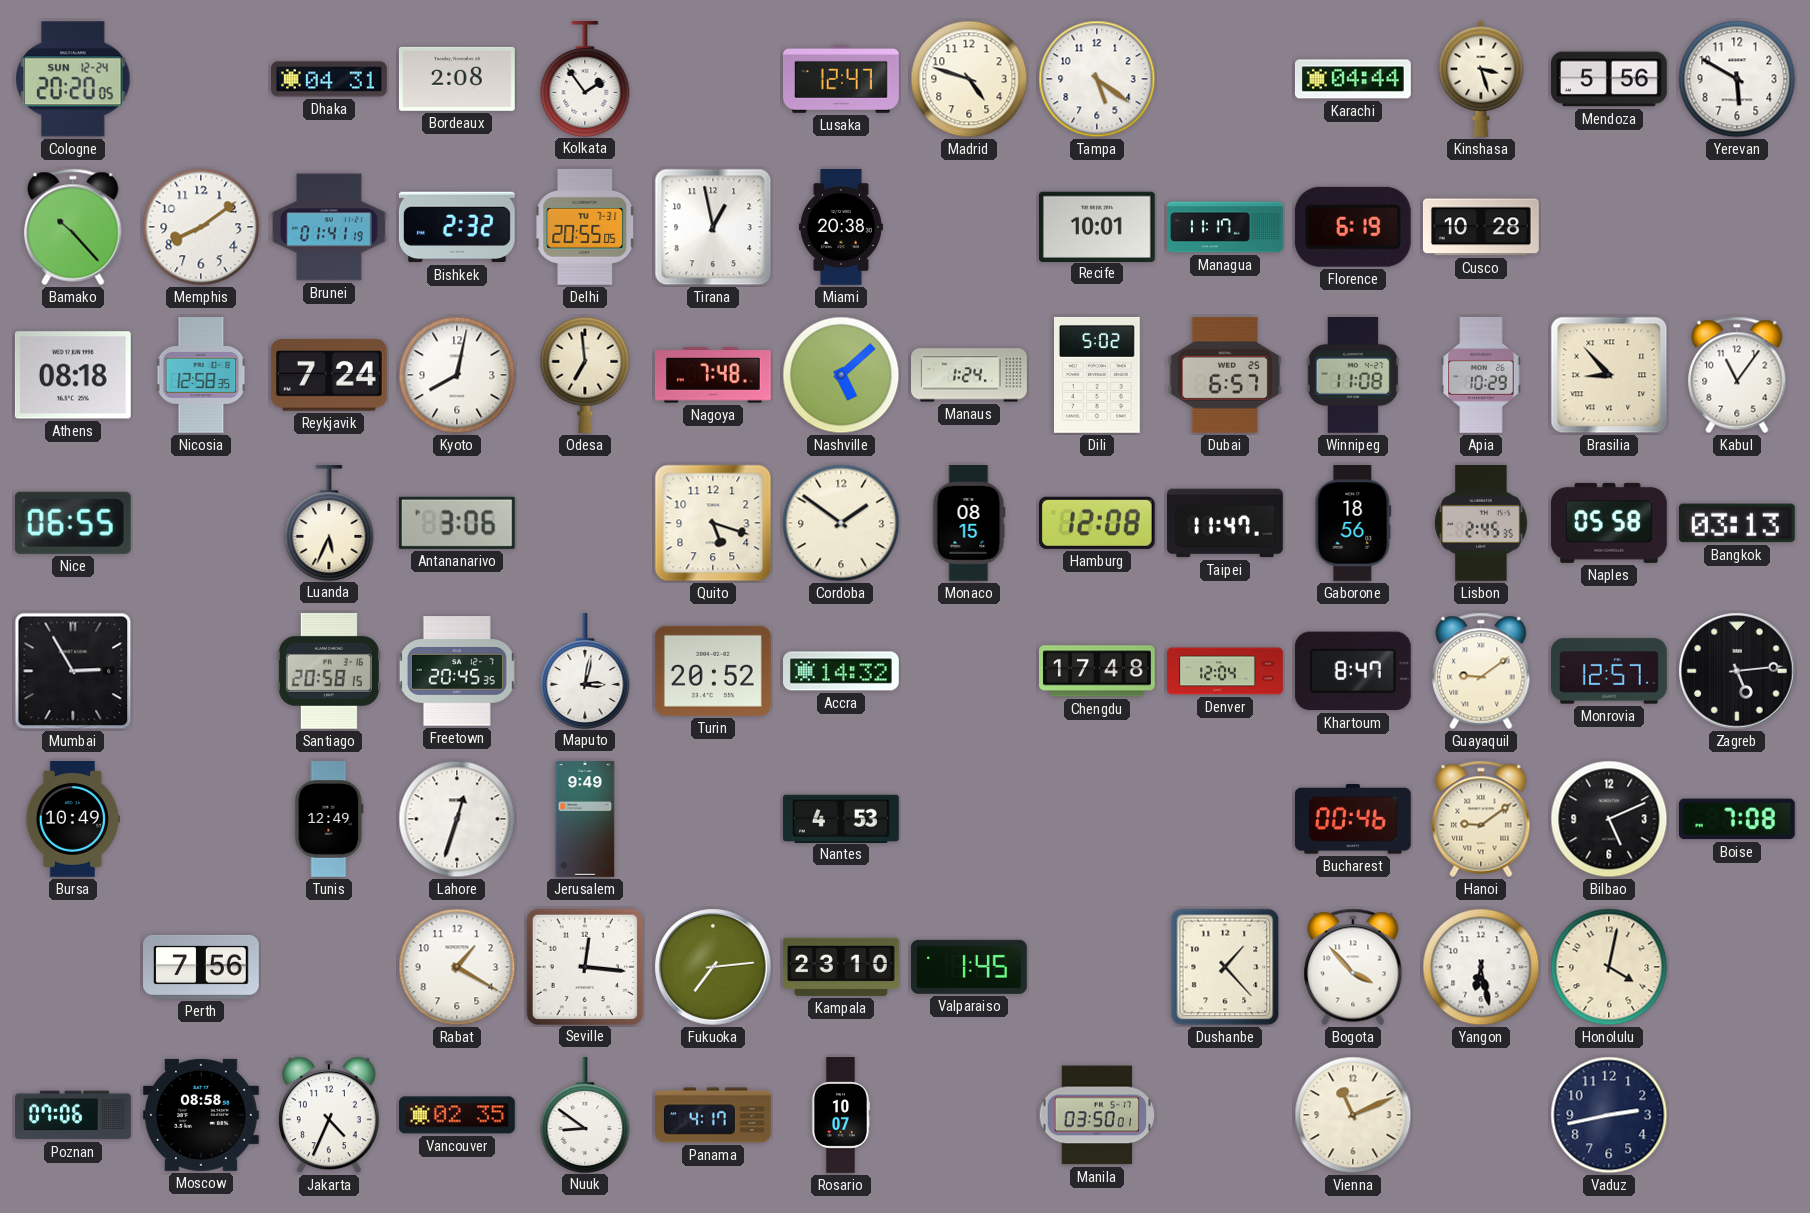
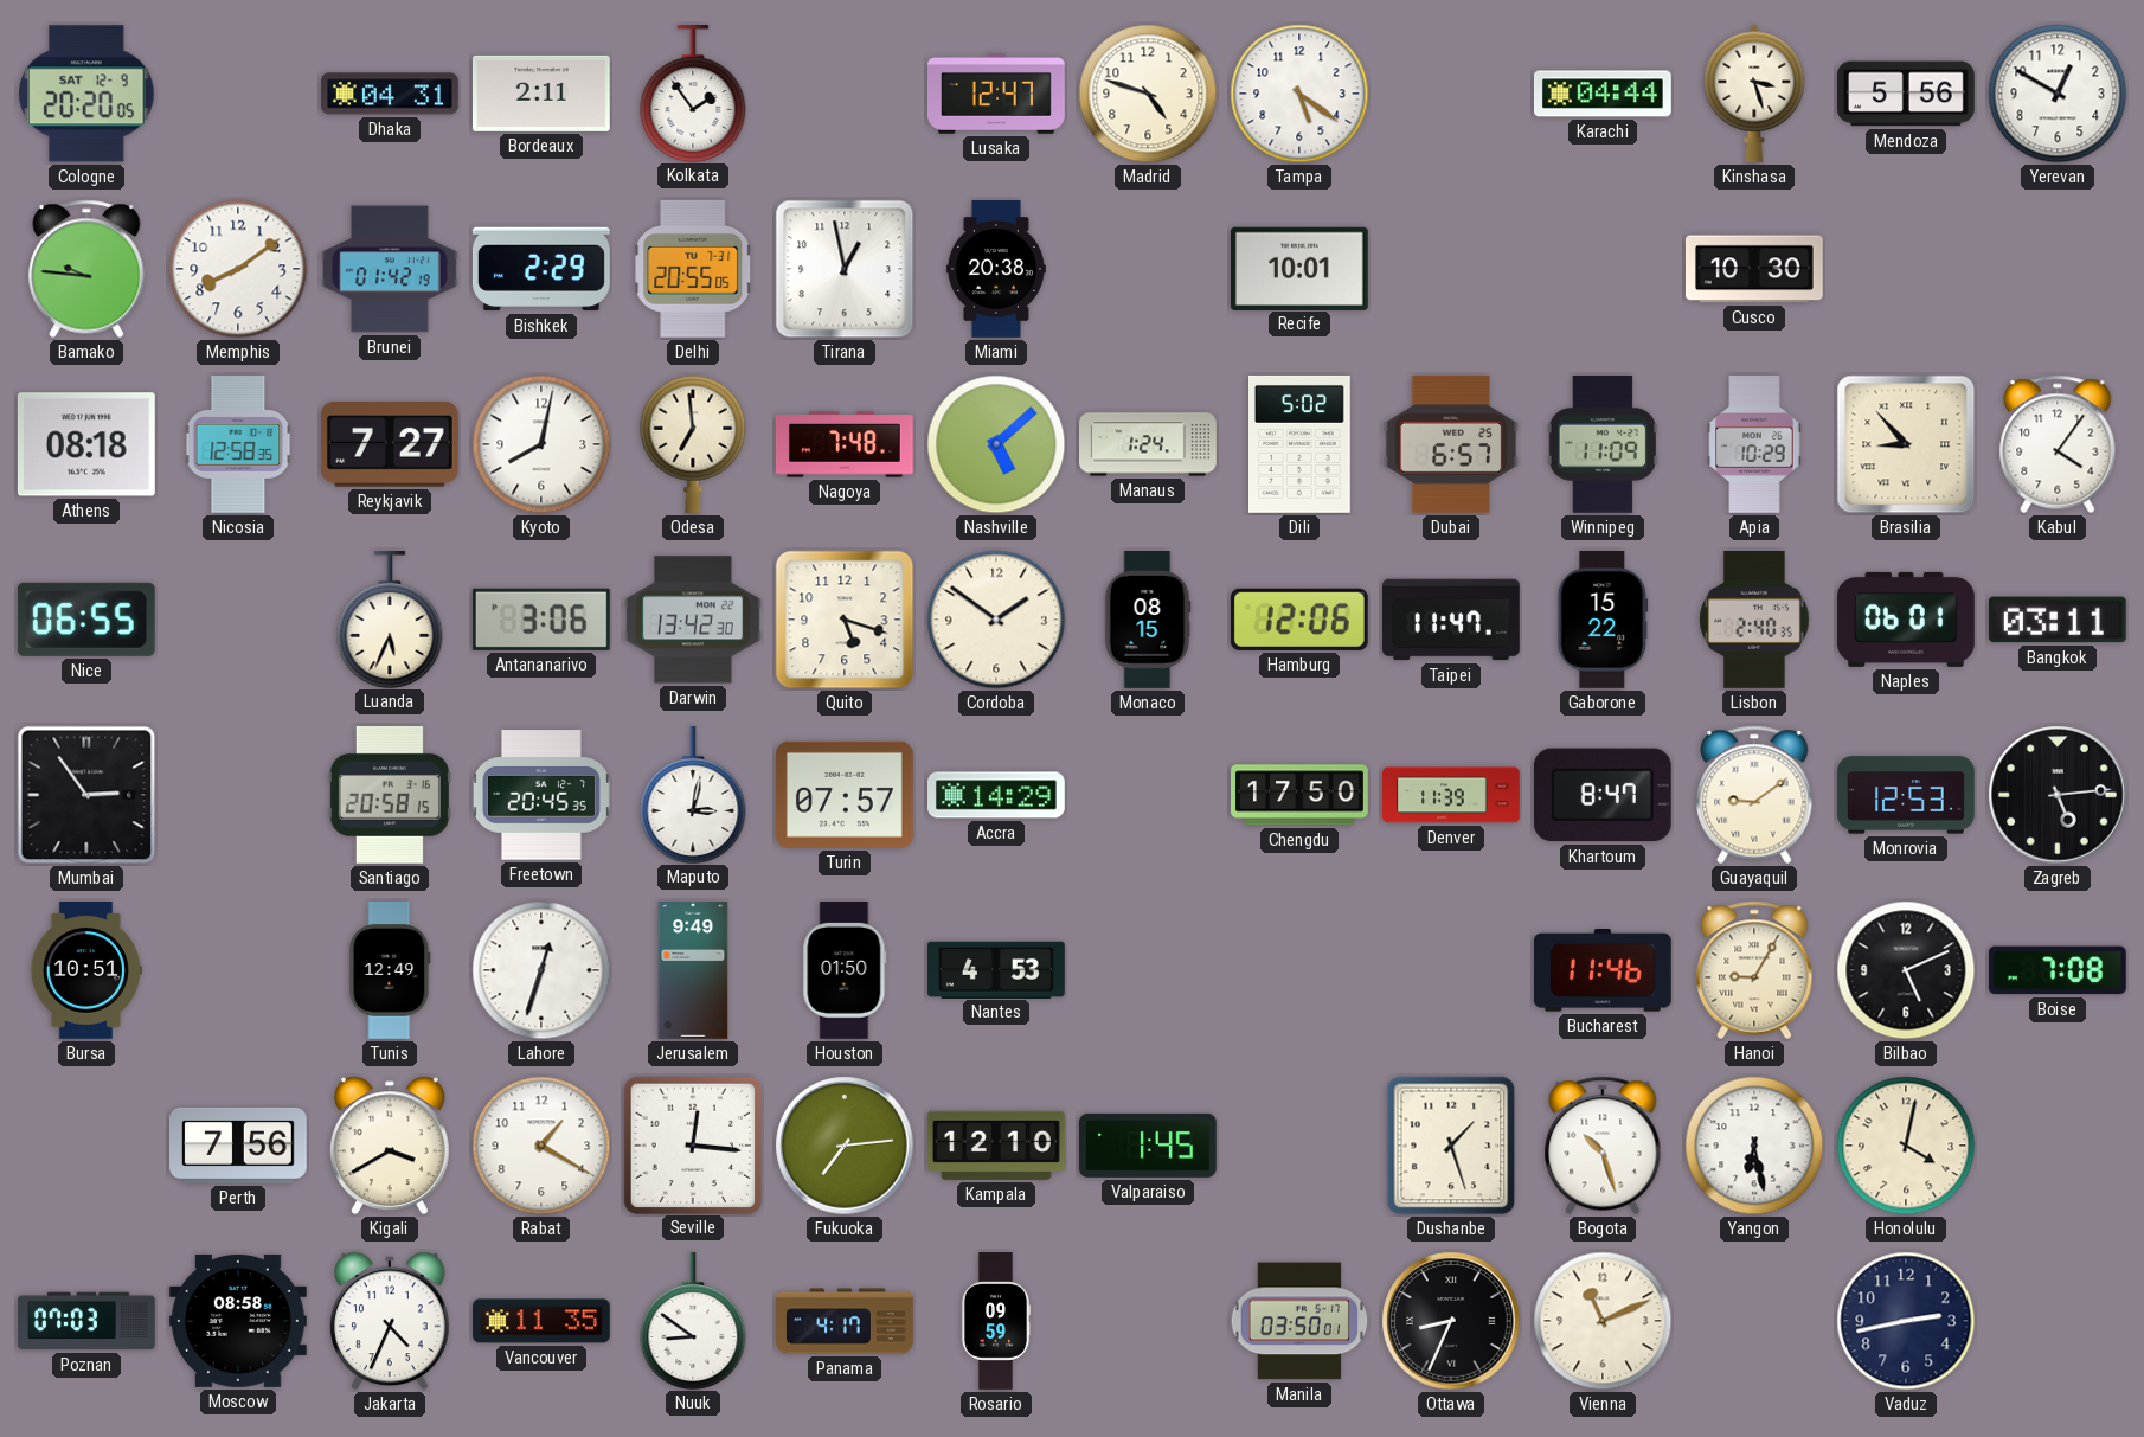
Cologne date: SUN 12-24 -> SAT 12-9 (86, 94)
Bordeaux: 2:08 -> 2:11 (541, 94)
Yerevan: 5:50 -> 12:50 (2058, 94)
Bamako: 10:23 -> 9:46 (86, 269)
Brunei: 01:41 -> 01:42 (391, 269)
Bishkek: 2:32 -> 2:29 (541, 269)
Managua: 11:17 -> none (1226, 227)
Florence: 6:19 -> none (1353, 227)
Cusco: 10:28 -> 10:30 (1754, 269)
Reykjavik: 7:24 -> 7:27 (390, 444)
Winnipeg: 11:08 -> 11:09 (1603, 444)
Kabul: 11:06 -> 4:06 (2058, 444)
Darwin: none -> 13:42 (694, 620)
Hamburg: 12:08 -> 12:06 (1299, 620)
Gaborone: 18:56 -> 15:22 (1603, 621)
Lisbon: 2:45 -> 2:40 (1754, 621)
Naples: 05:58 -> 06:01 (1906, 620)
Bangkok: 03:13 -> 03:11 (2058, 620)
Mumbai: 2:55 -> 2:54 (86, 795)
Turin: 20:52 -> 07:57 (845, 795)
Accra: 14:32 -> 14:29 (997, 795)
Chengdu: 17:48 -> 17:50 (1301, 795)
Denver: 12:04 -> 11:39 (1451, 795)
Monrovia: 12:57 -> 12:53 (1907, 795)
Bursa: 10:49 -> 10:51 (86, 971)
Houston: none -> 01:50 (845, 971)
Bucharest: 00:46 -> 11:46 (1603, 971)
Hanoi: 9:09 -> 9:05 (1754, 970)
Kigali: none -> 3:40 (390, 1146)
Kampala: 23:10 -> 12:10 (996, 1146)
Dushanbe: 1:23 -> 1:27 (1451, 1146)
Bogota: 3:53 -> 10:27 (1603, 1146)
Poznan: 07:06 -> 07:03 (86, 1321)
Vancouver: 02:35 -> 11:35 (543, 1321)
Rosario: 10:07 -> 09:59 (996, 1322)
Ottawa: none -> 8:34 (1451, 1321)
